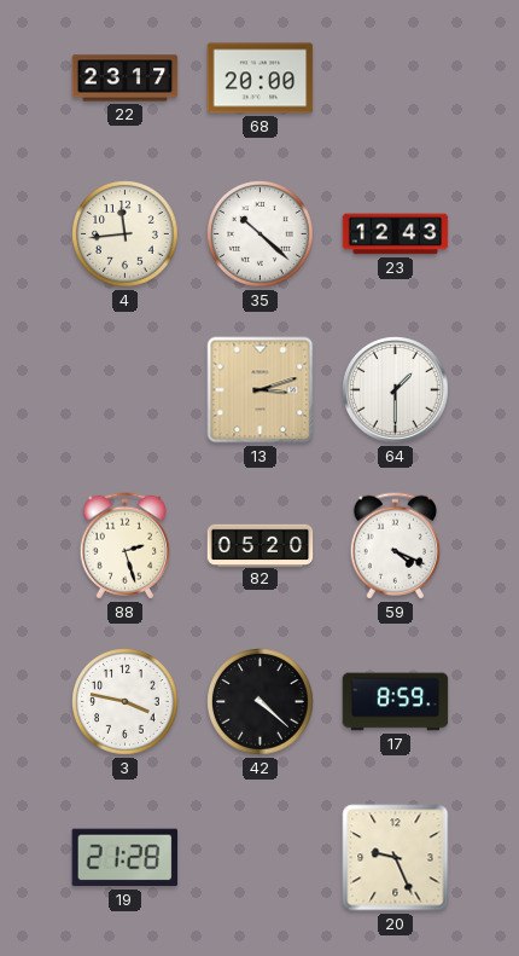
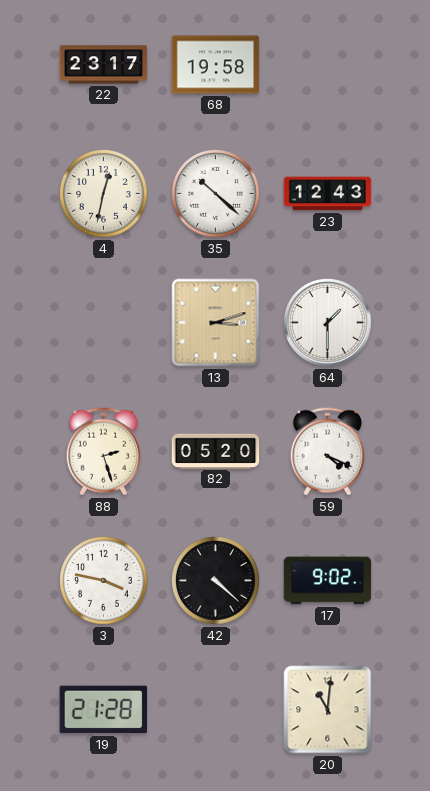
68: 20:00 -> 19:58 (216, 65)
4: 11:44 -> 12:32 (104, 194)
17: 8:59 -> 9:02 (328, 581)
20: 9:26 -> 11:01 (328, 710)
